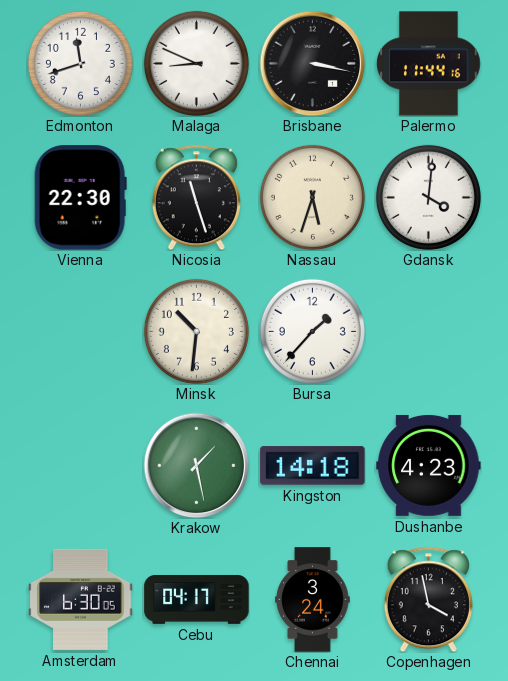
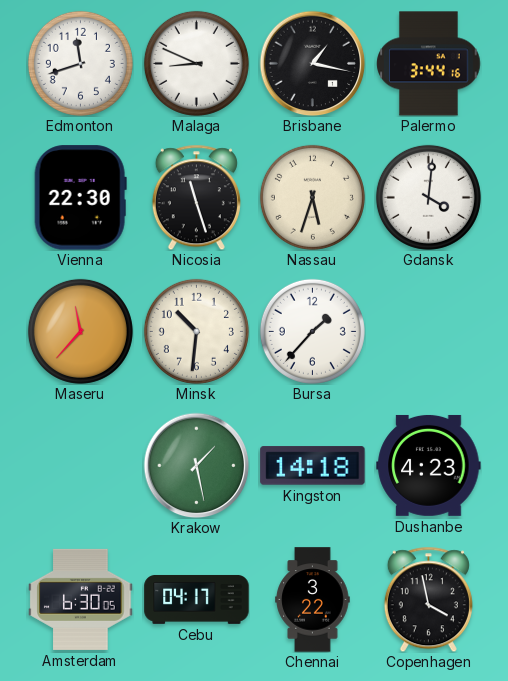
Brisbane: 3:17 -> 1:17 (312, 63)
Palermo: 11:44 -> 3:44 (429, 64)
Maseru: none -> 11:37 (80, 331)
Chennai: 3:24 -> 3:22 (313, 600)
